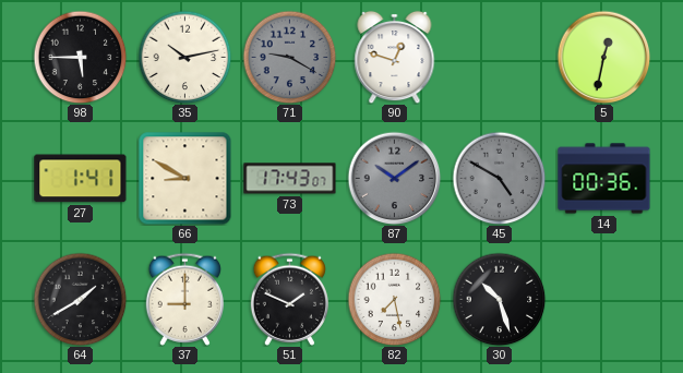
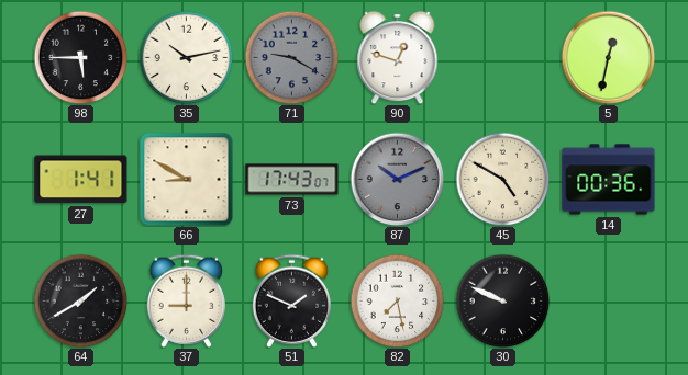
87: 10:09 -> 10:11 (397, 179)
45 dial: grey -> cream (502, 179)
30: 10:27 -> 9:49 (502, 300)
